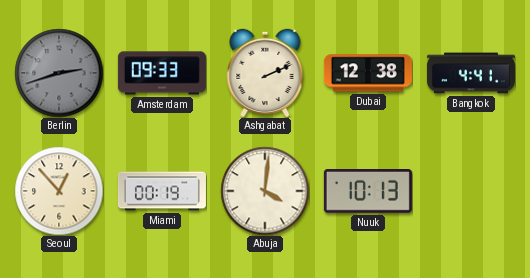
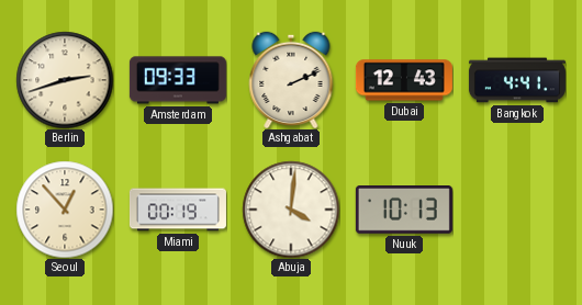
Berlin dial: grey -> cream (65, 80)
Dubai: 12:38 -> 12:43 (404, 80)
